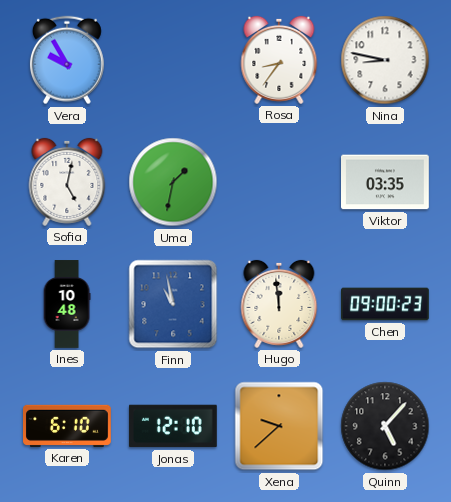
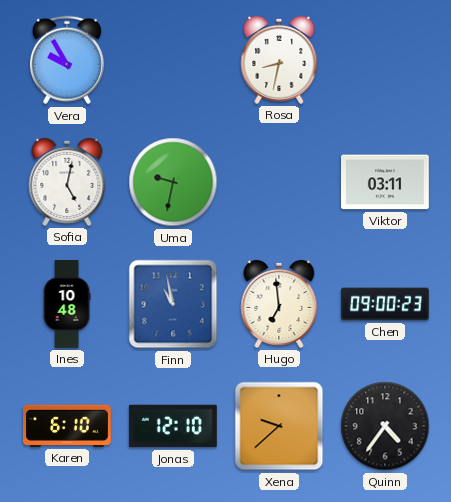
Rosa: 8:36 -> 8:32 (279, 60)
Nina: 8:47 -> none (385, 60)
Uma: 1:32 -> 9:32 (173, 182)
Viktor: 03:35 -> 03:11 (386, 182)
Hugo: 11:59 -> 6:59 (279, 304)
Quinn: 5:07 -> 4:36 (385, 426)
